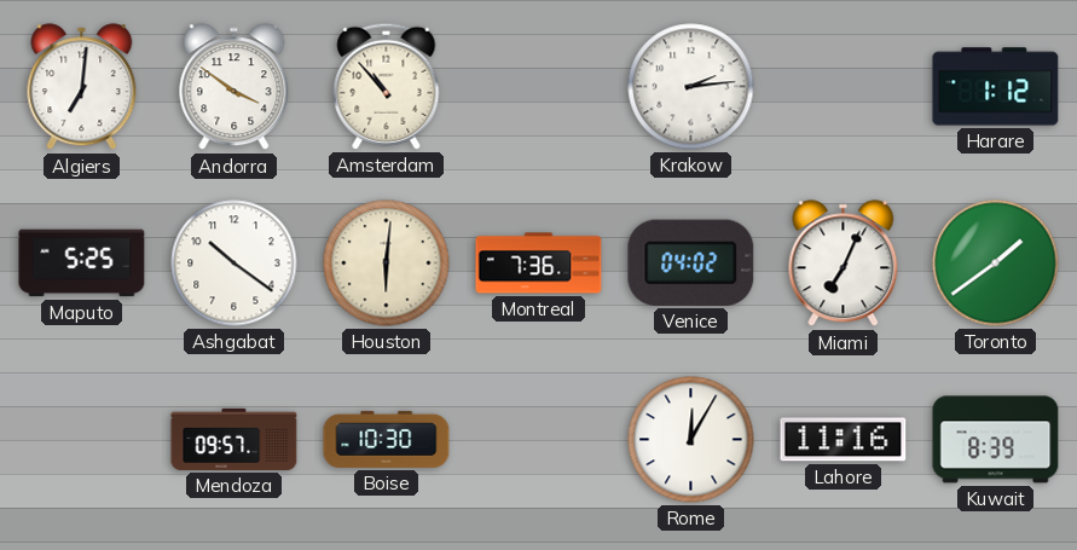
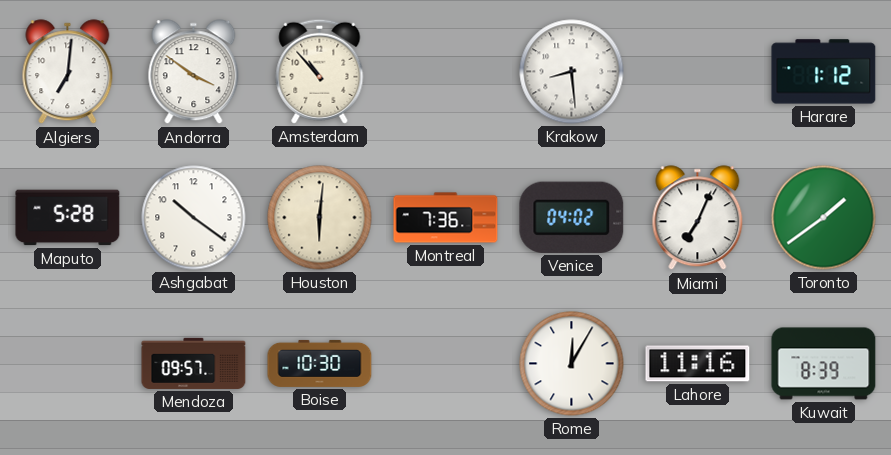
Krakow: 2:14 -> 8:29 (572, 72)
Maputo: 5:25 -> 5:28 (68, 218)
